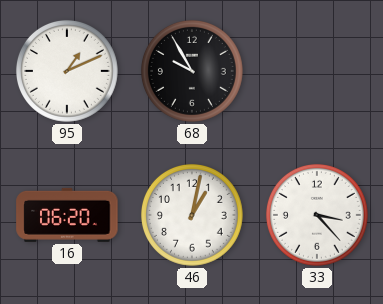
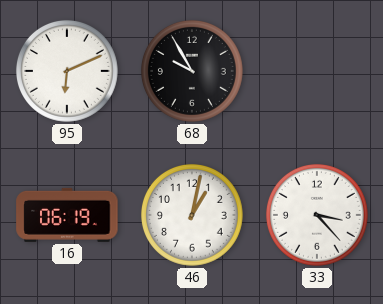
95: 1:11 -> 6:11 (67, 71)
16: 06:20 -> 06:19 (67, 215)
